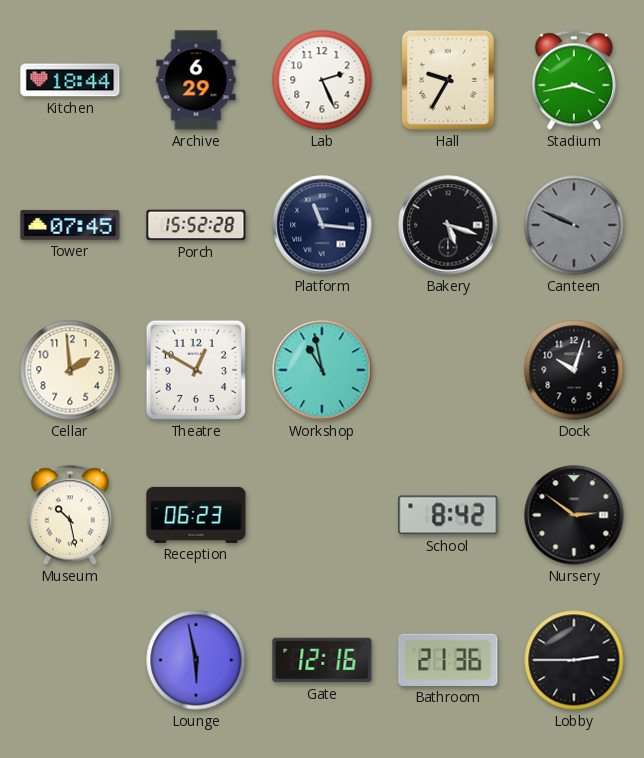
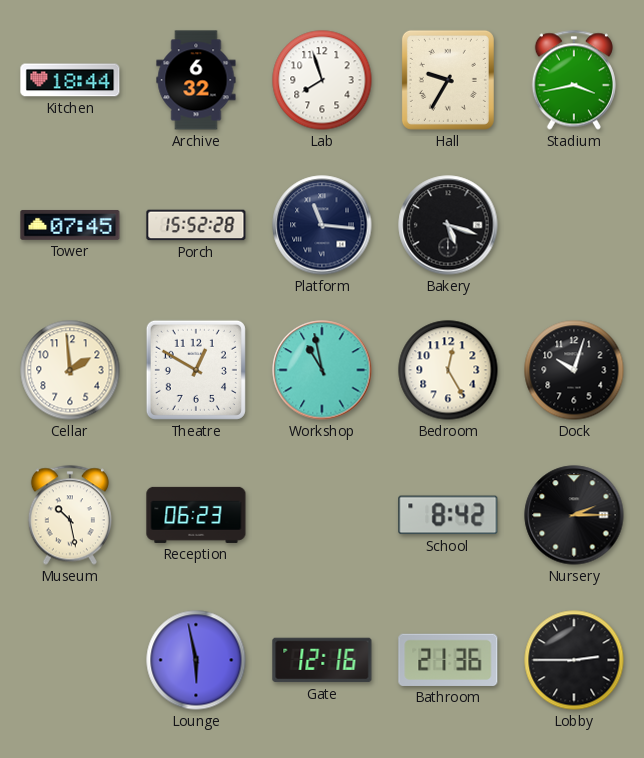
Archive: 6:29 -> 6:32 (196, 80)
Lab: 2:26 -> 7:57 (322, 80)
Canteen: 9:49 -> none (574, 225)
Bedroom: none -> 12:25 (448, 370)
Nursery: 2:51 -> 2:15 (574, 515)
